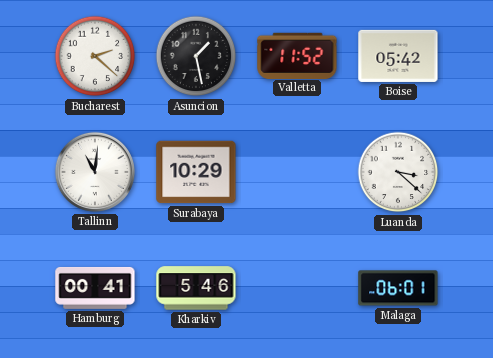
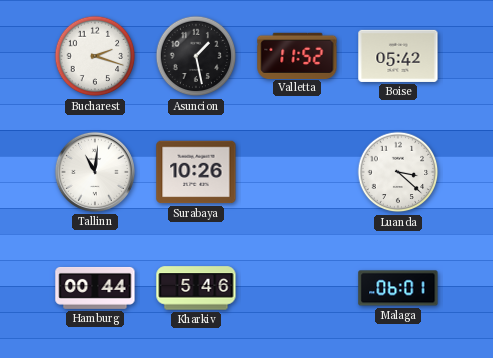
Bucharest: 2:22 -> 2:18 (95, 56)
Surabaya: 10:29 -> 10:26 (196, 172)
Hamburg: 00:41 -> 00:44 (95, 288)
